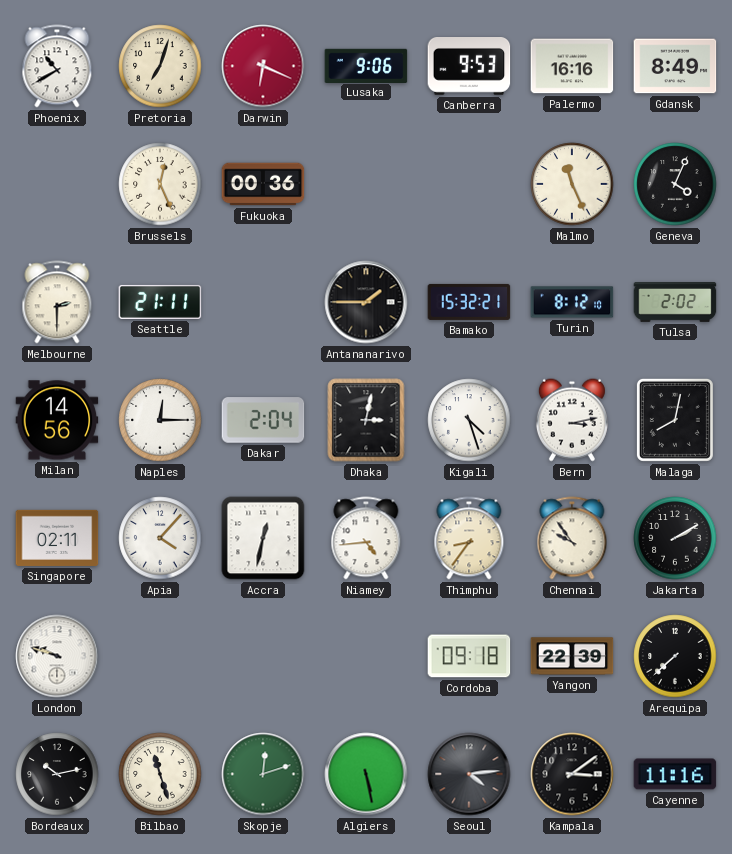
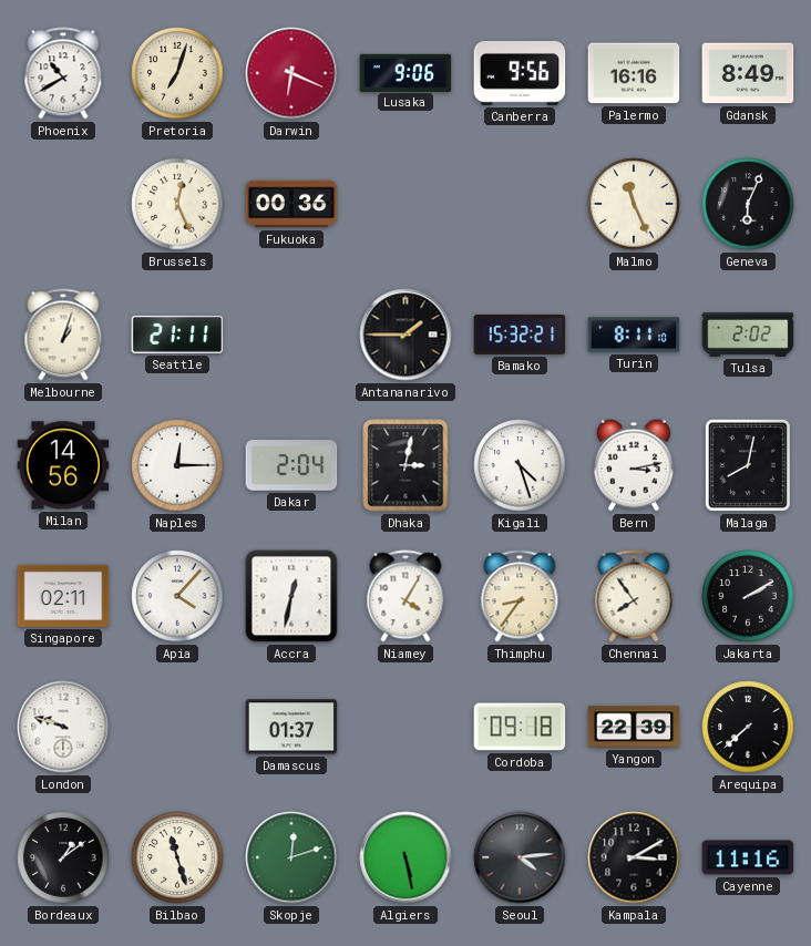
Canberra: 9:53 -> 9:56 (520, 74)
Geneva: 4:04 -> 6:04 (748, 204)
Melbourne: 2:30 -> 1:03 (63, 335)
Turin: 8:12 -> 8:11 (634, 335)
Niamey: 4:44 -> 4:05 (405, 596)
Chennai: 9:54 -> 7:54 (634, 596)
Damascus: none -> 01:37 (291, 727)
Bordeaux: 10:13 -> 1:09 (63, 857)
Kampala: 3:09 -> 3:10 (634, 857)
